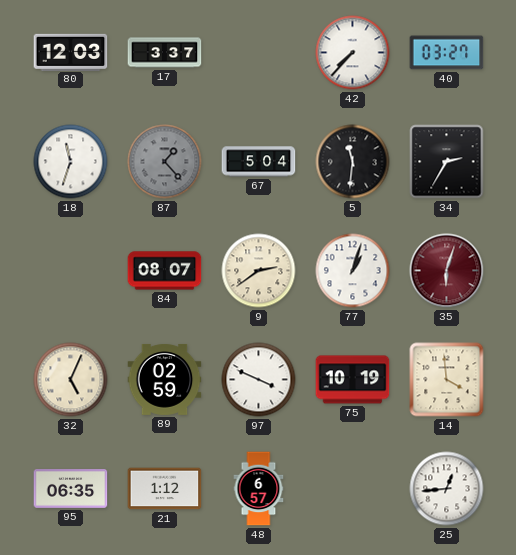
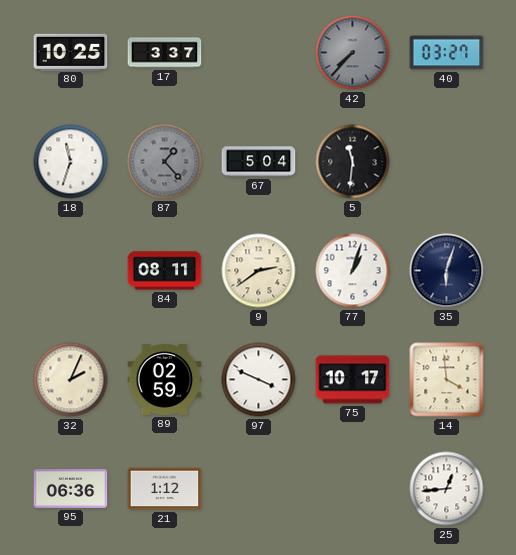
80: 12:03 -> 10:25 (71, 52)
42 dial: white -> grey (353, 53)
34: 2:35 -> none (447, 162)
84: 08:07 -> 08:11 (165, 271)
35 dial: burgundy -> navy (447, 271)
32: 5:04 -> 2:04 (71, 380)
75: 10:19 -> 10:17 (353, 380)
95: 06:35 -> 06:36 (71, 489)
48: 6:57 -> none (259, 489)
